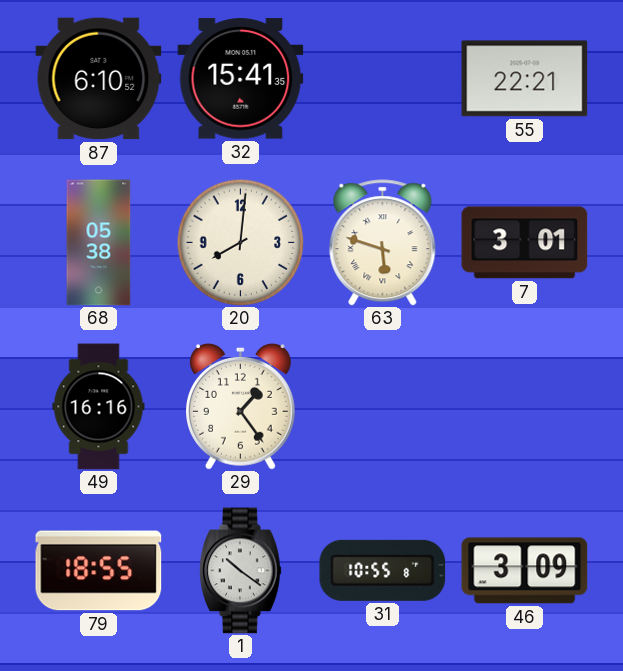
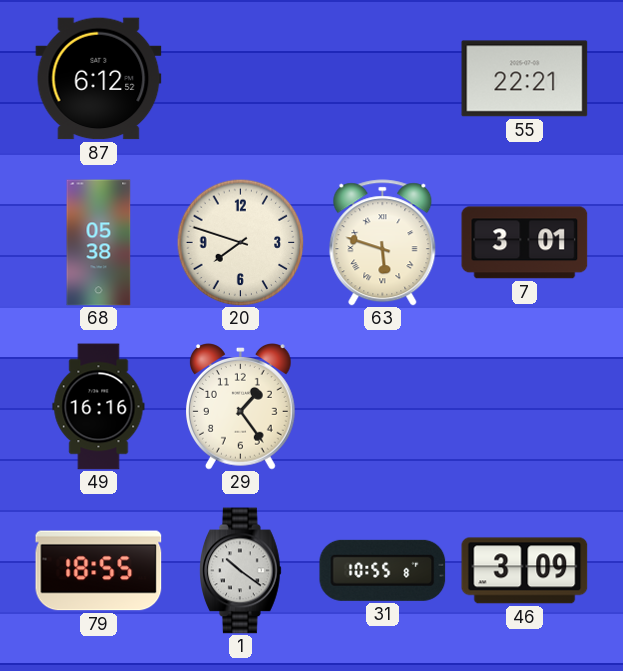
87: 6:10 -> 6:12 (99, 79)
32: 15:41 -> none (241, 79)
20: 8:01 -> 7:48 (240, 242)
